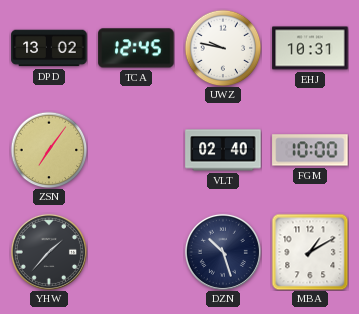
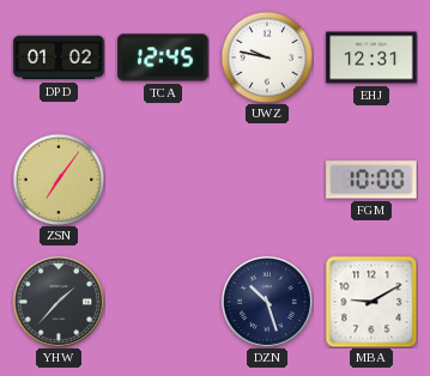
DPD: 13:02 -> 01:02 (59, 57)
EHJ: 10:31 -> 12:31 (371, 57)
VLT: 02:40 -> none (223, 150)
MBA: 1:10 -> 9:10 (371, 302)
